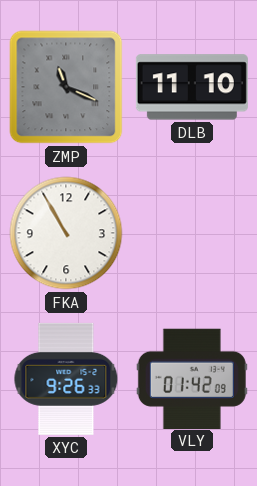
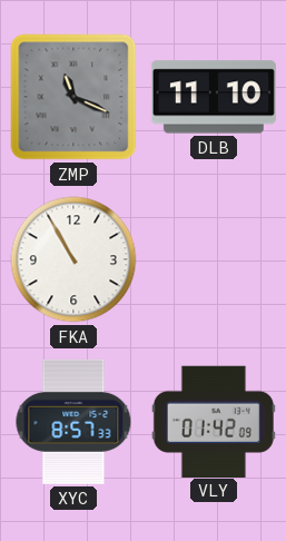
XYC: 9:26 -> 8:57 (73, 422)
